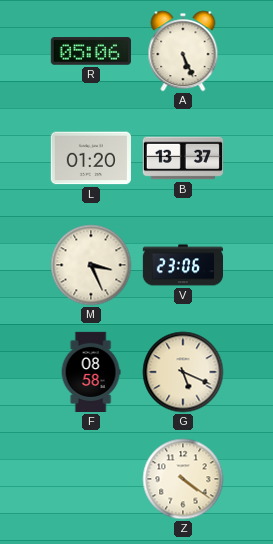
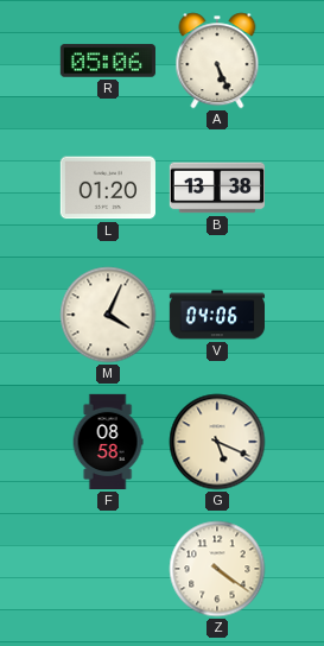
B: 13:37 -> 13:38 (216, 188)
M: 3:26 -> 4:04 (108, 315)
V: 23:06 -> 04:06 (216, 315)
